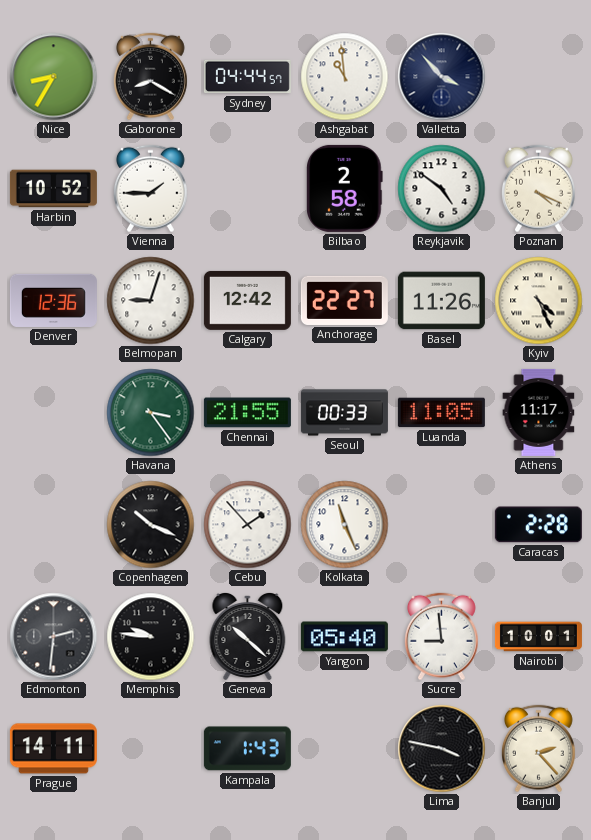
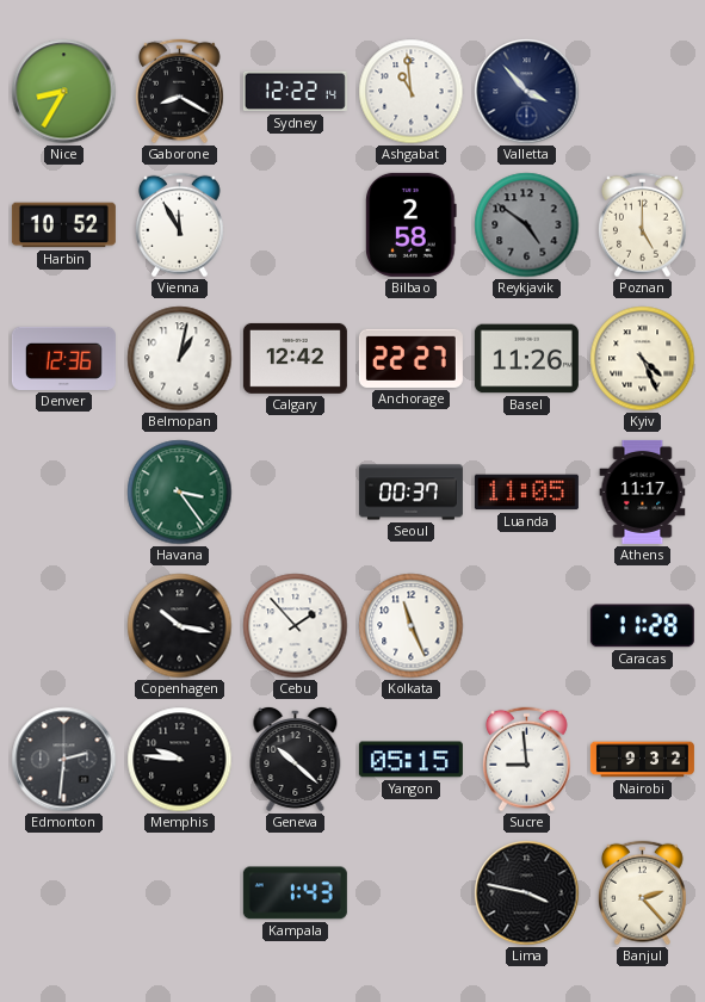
Sydney: 04:44 -> 12:22 (295, 92)
Vienna: 1:45 -> 11:55 (179, 225)
Reykjavik dial: white -> grey (527, 225)
Poznan: 4:19 -> 5:00 (642, 225)
Belmopan: 9:03 -> 1:02 (180, 359)
Chennai: 21:55 -> none (247, 413)
Seoul: 00:33 -> 00:37 (410, 493)
Copenhagen: 10:19 -> 10:17 (180, 626)
Caracas: 2:28 -> 11:28 (642, 626)
Yangon: 05:40 -> 05:15 (410, 760)
Nairobi: 10:01 -> 9:32 (642, 760)
Prague: 14:11 -> none (53, 749)
